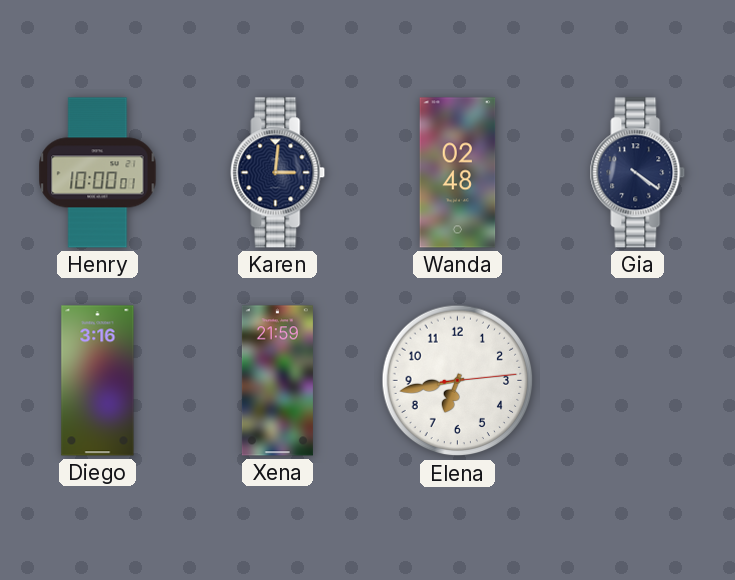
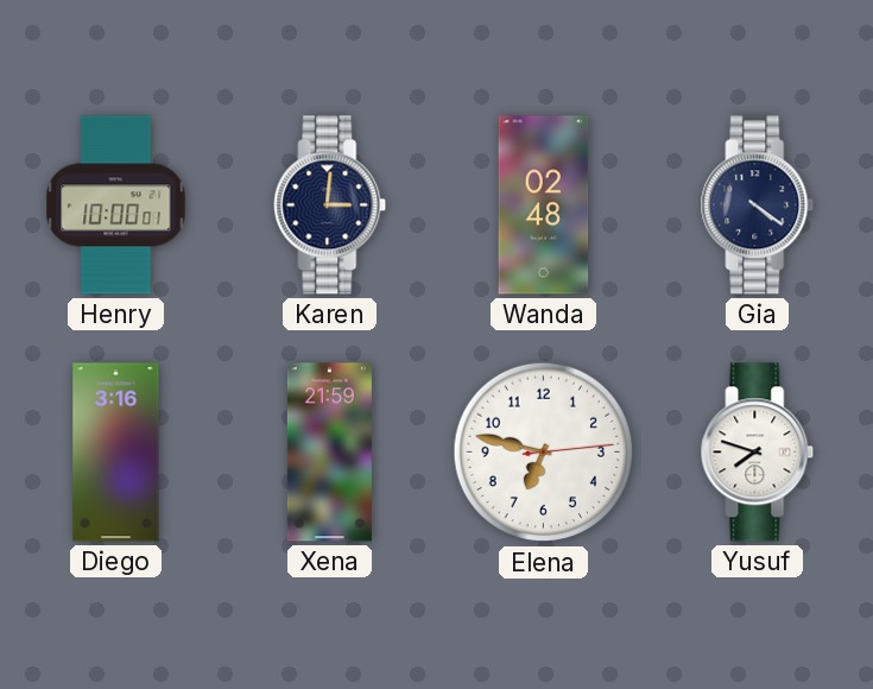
Elena: 6:43 -> 6:47 (544, 453)
Yusuf: none -> 7:48 (758, 453)
